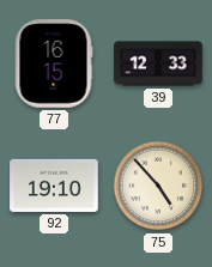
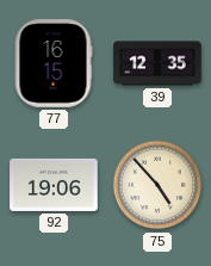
39: 12:33 -> 12:35 (157, 63)
92: 19:10 -> 19:06 (54, 185)
